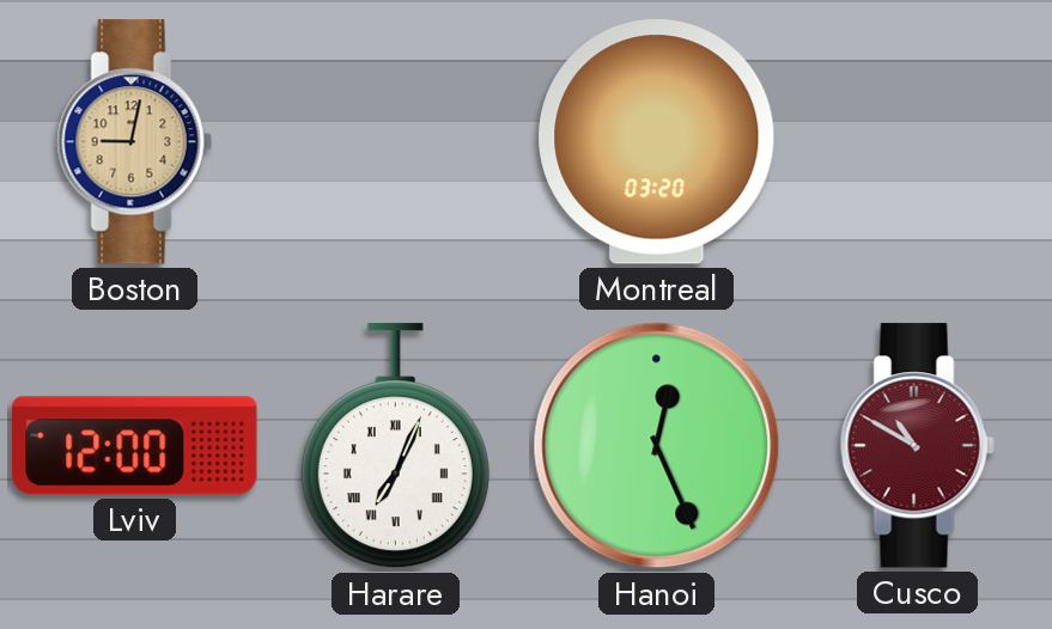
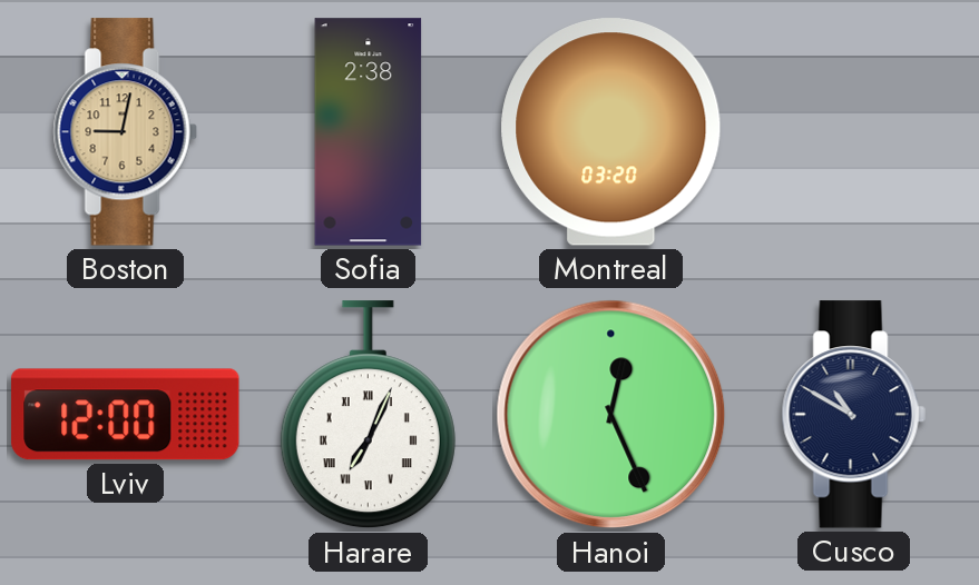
Sofia: none -> 2:38 (369, 132)
Cusco dial: burgundy -> navy (853, 415)
